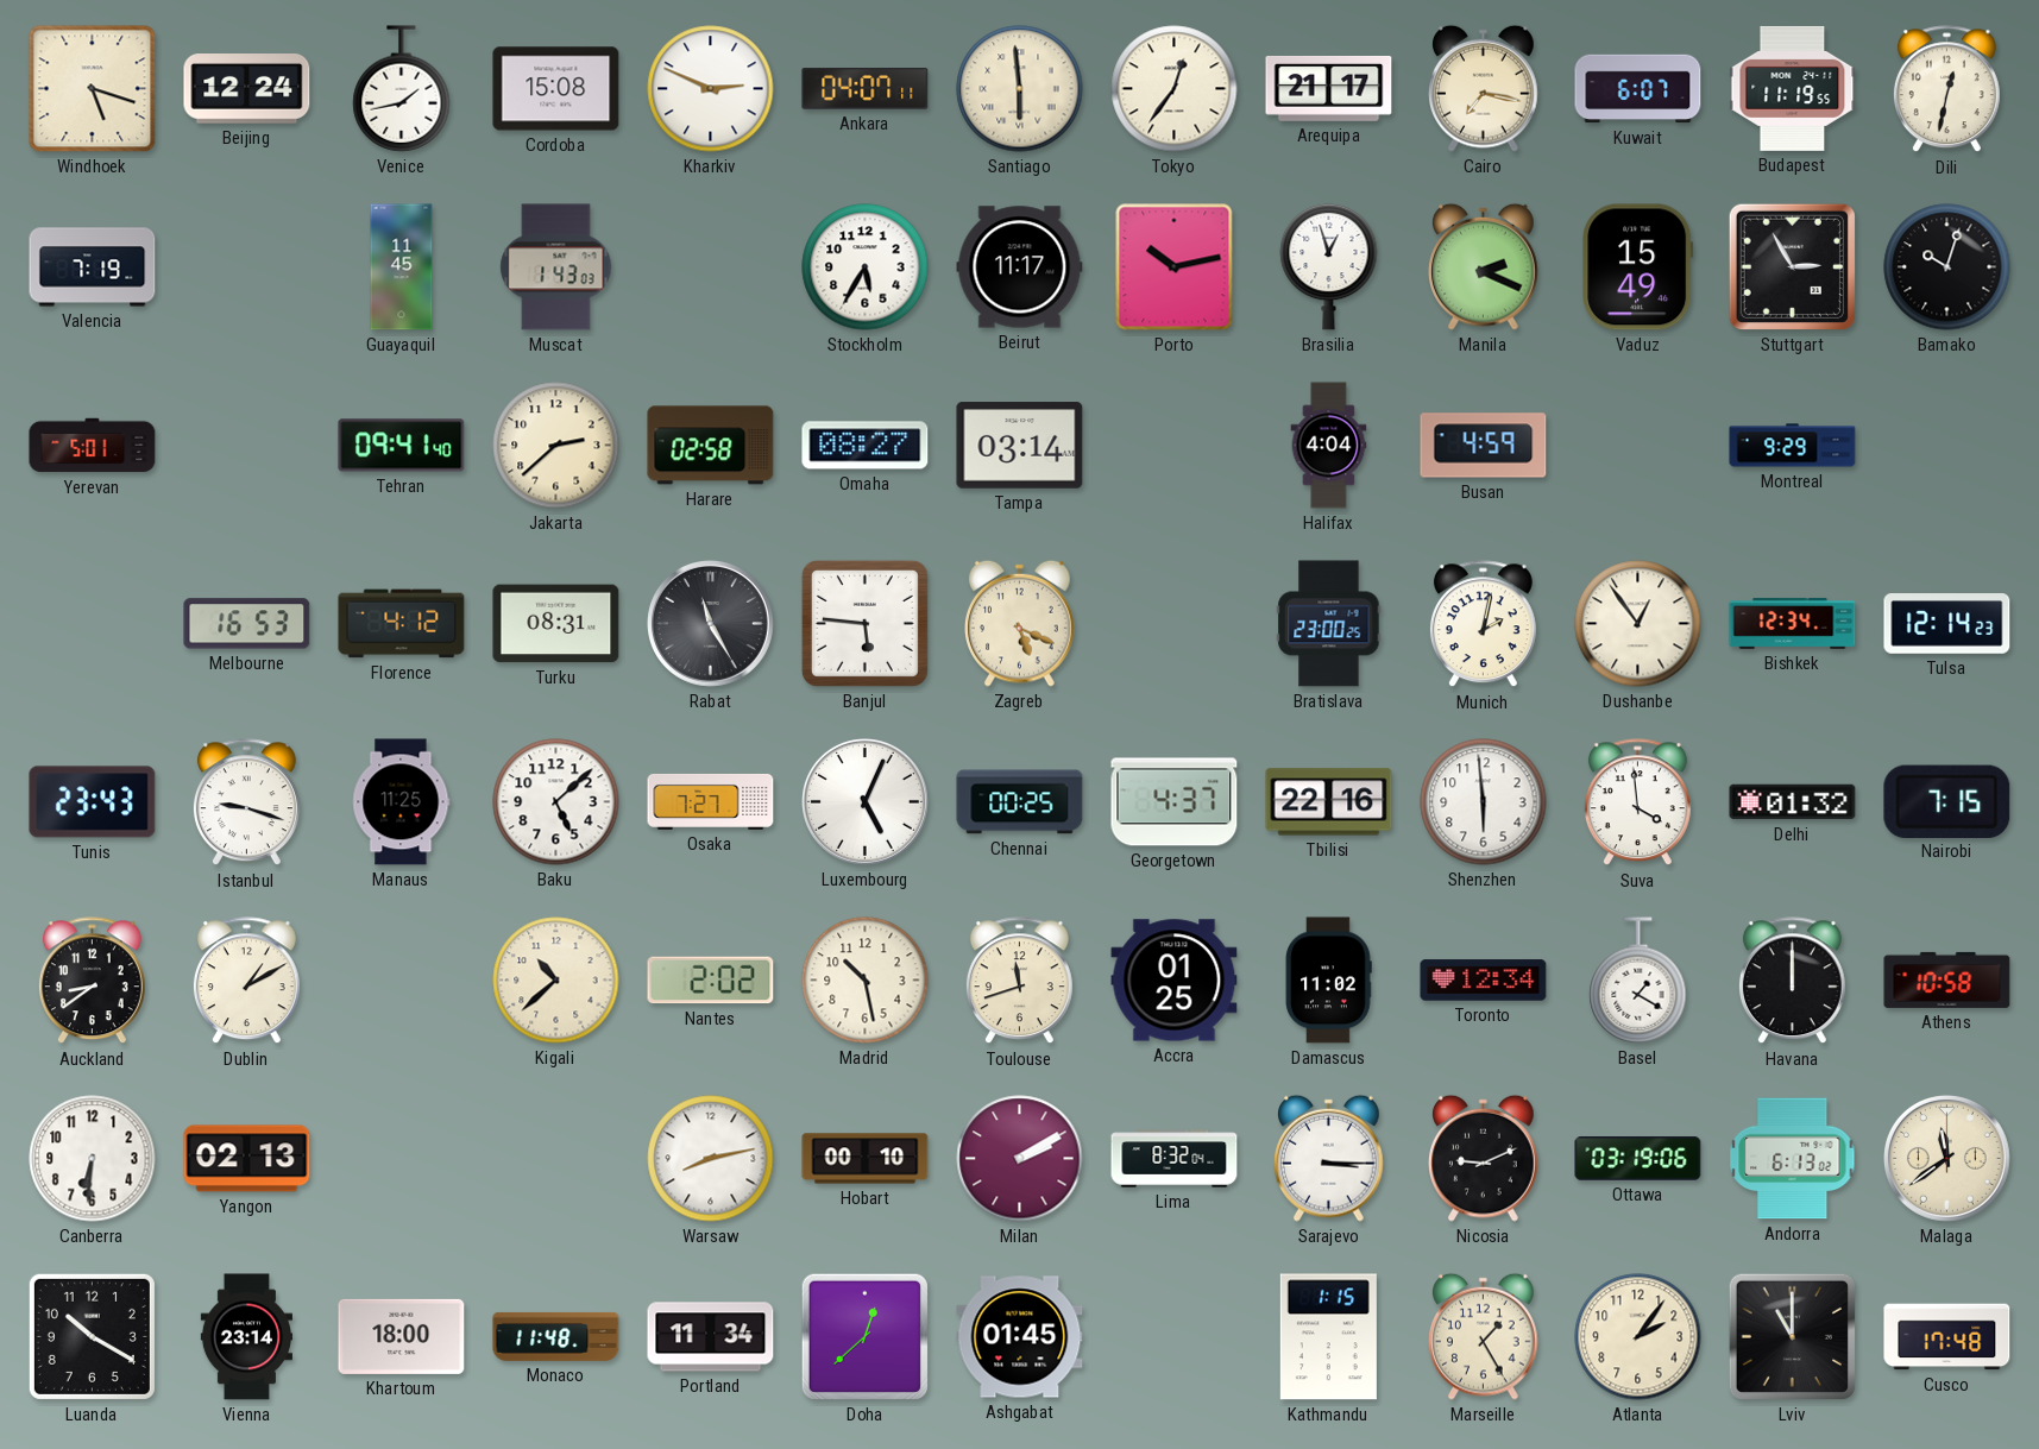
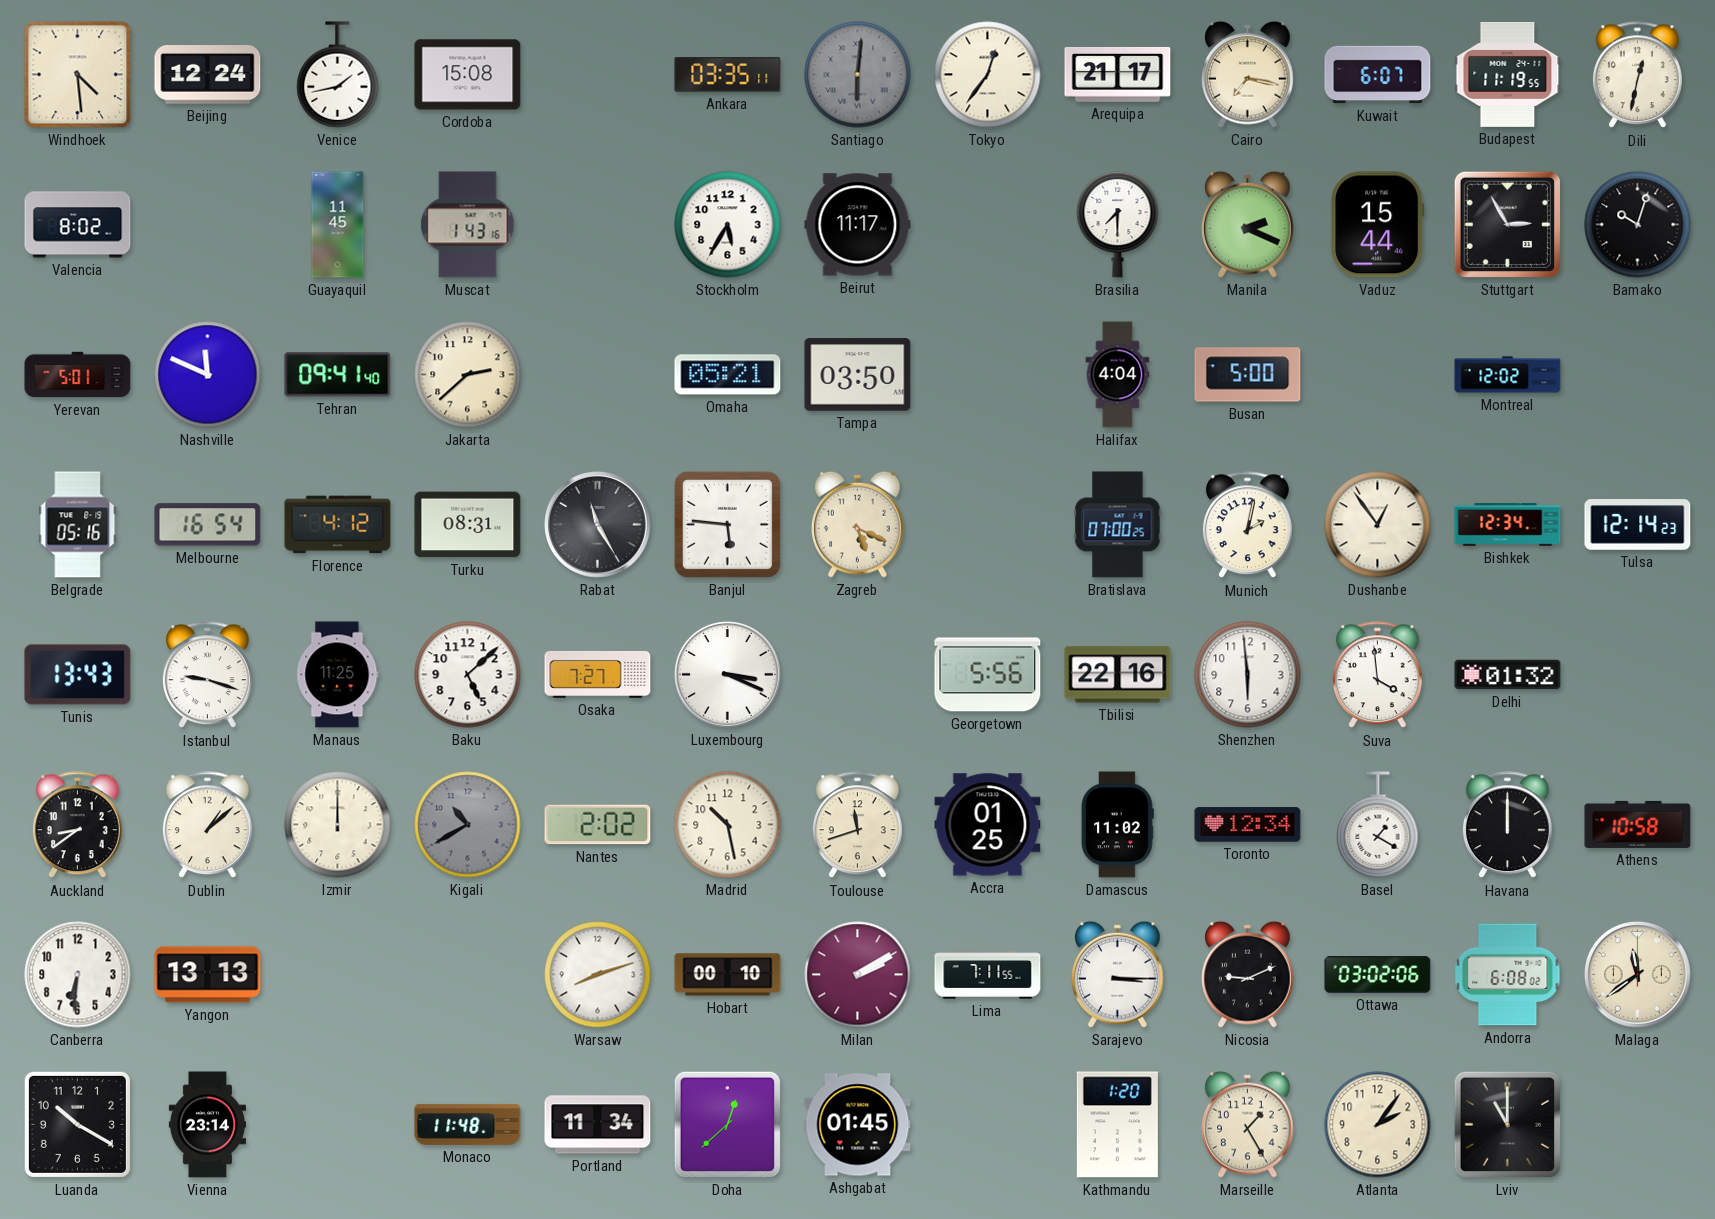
Windhoek: 5:18 -> 4:29 (78, 75)
Kharkiv: 2:49 -> none (711, 89)
Ankara: 04:07 -> 03:35 (728, 75)
Santiago: 5:59 -> 6:01 (858, 75)
Santiago dial: cream -> grey (858, 75)
Valencia: 7:19 -> 8:02 (78, 225)
Muscat: 1:43:03 -> 1:43:16 (468, 225)
Porto: 10:13 -> none (1175, 267)
Brasilia: 12:57 -> 7:30 (1118, 224)
Vaduz: 15:49 -> 15:44 (1378, 225)
Nashville: none -> 11:49 (208, 375)
Harare: 02:58 -> none (711, 446)
Omaha: 08:27 -> 05:21 (728, 375)
Tampa: 03:14 -> 03:50 (858, 375)
Busan: 4:59 -> 5:00 (1248, 375)
Montreal: 9:29 -> 12:02 (1508, 375)
Belgrade: none -> 05:16 (78, 525)
Melbourne: 16:53 -> 16:54 (208, 525)
Bratislava: 23:00 -> 07:00 (1118, 525)
Tunis: 23:43 -> 13:43 (78, 675)
Luxembourg: 5:04 -> 3:19 (728, 675)
Chennai: 00:25 -> none (1020, 802)
Georgetown: 4:37 -> 5:56 (988, 675)
Nairobi: 7:15 -> none (1947, 801)
Dublin: 1:10 -> 1:08 (207, 825)
Izmir: none -> 12:00 (338, 825)
Kigali: 10:38 -> 10:40 (468, 825)
Kigali dial: cream -> grey (468, 825)
Yangon: 02:13 -> 13:13 (208, 975)
Warsaw: 8:13 -> 8:12 (598, 975)
Lima: 8:32 -> 7:11 (988, 975)
Ottawa: 03:19 -> 03:02 (1378, 975)
Andorra: 6:13 -> 6:08 (1508, 975)
Khartoum: 18:00 -> none (402, 1336)
Kathmandu: 1:15 -> 1:20 (1117, 1125)
Cusco: 17:48 -> none (1947, 1337)
